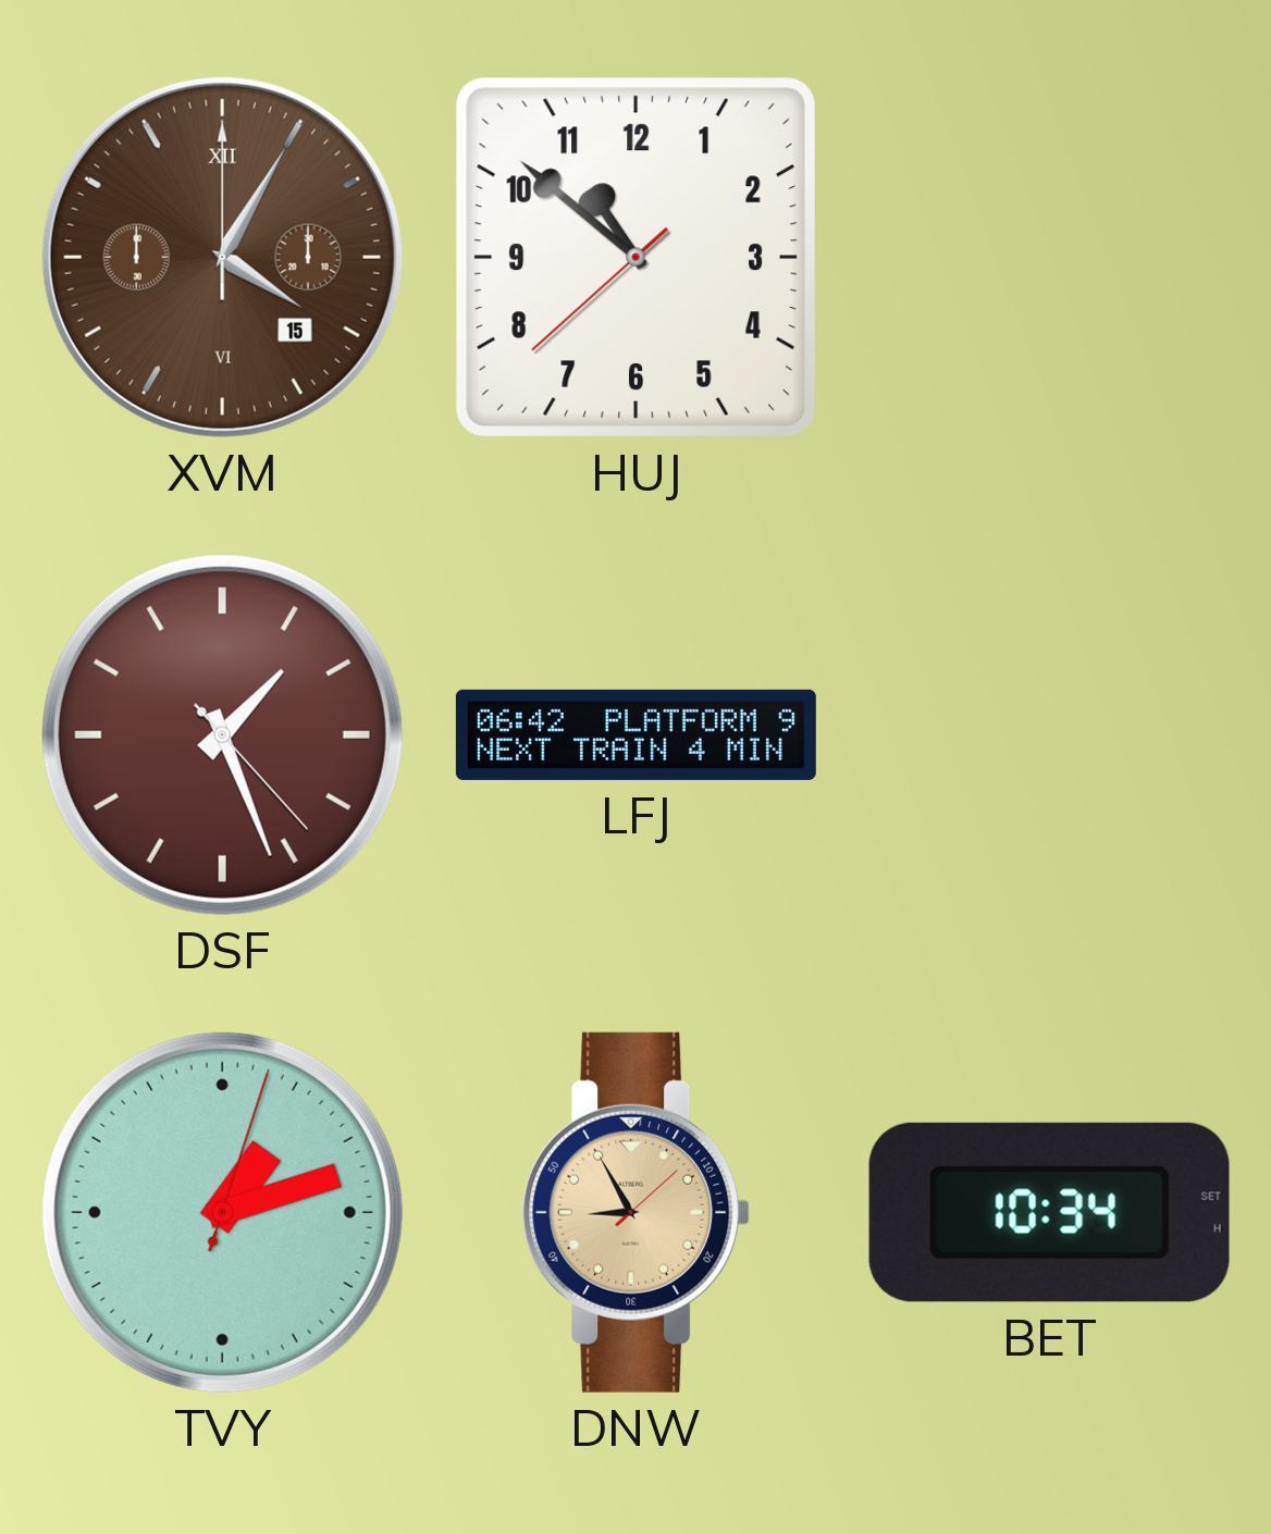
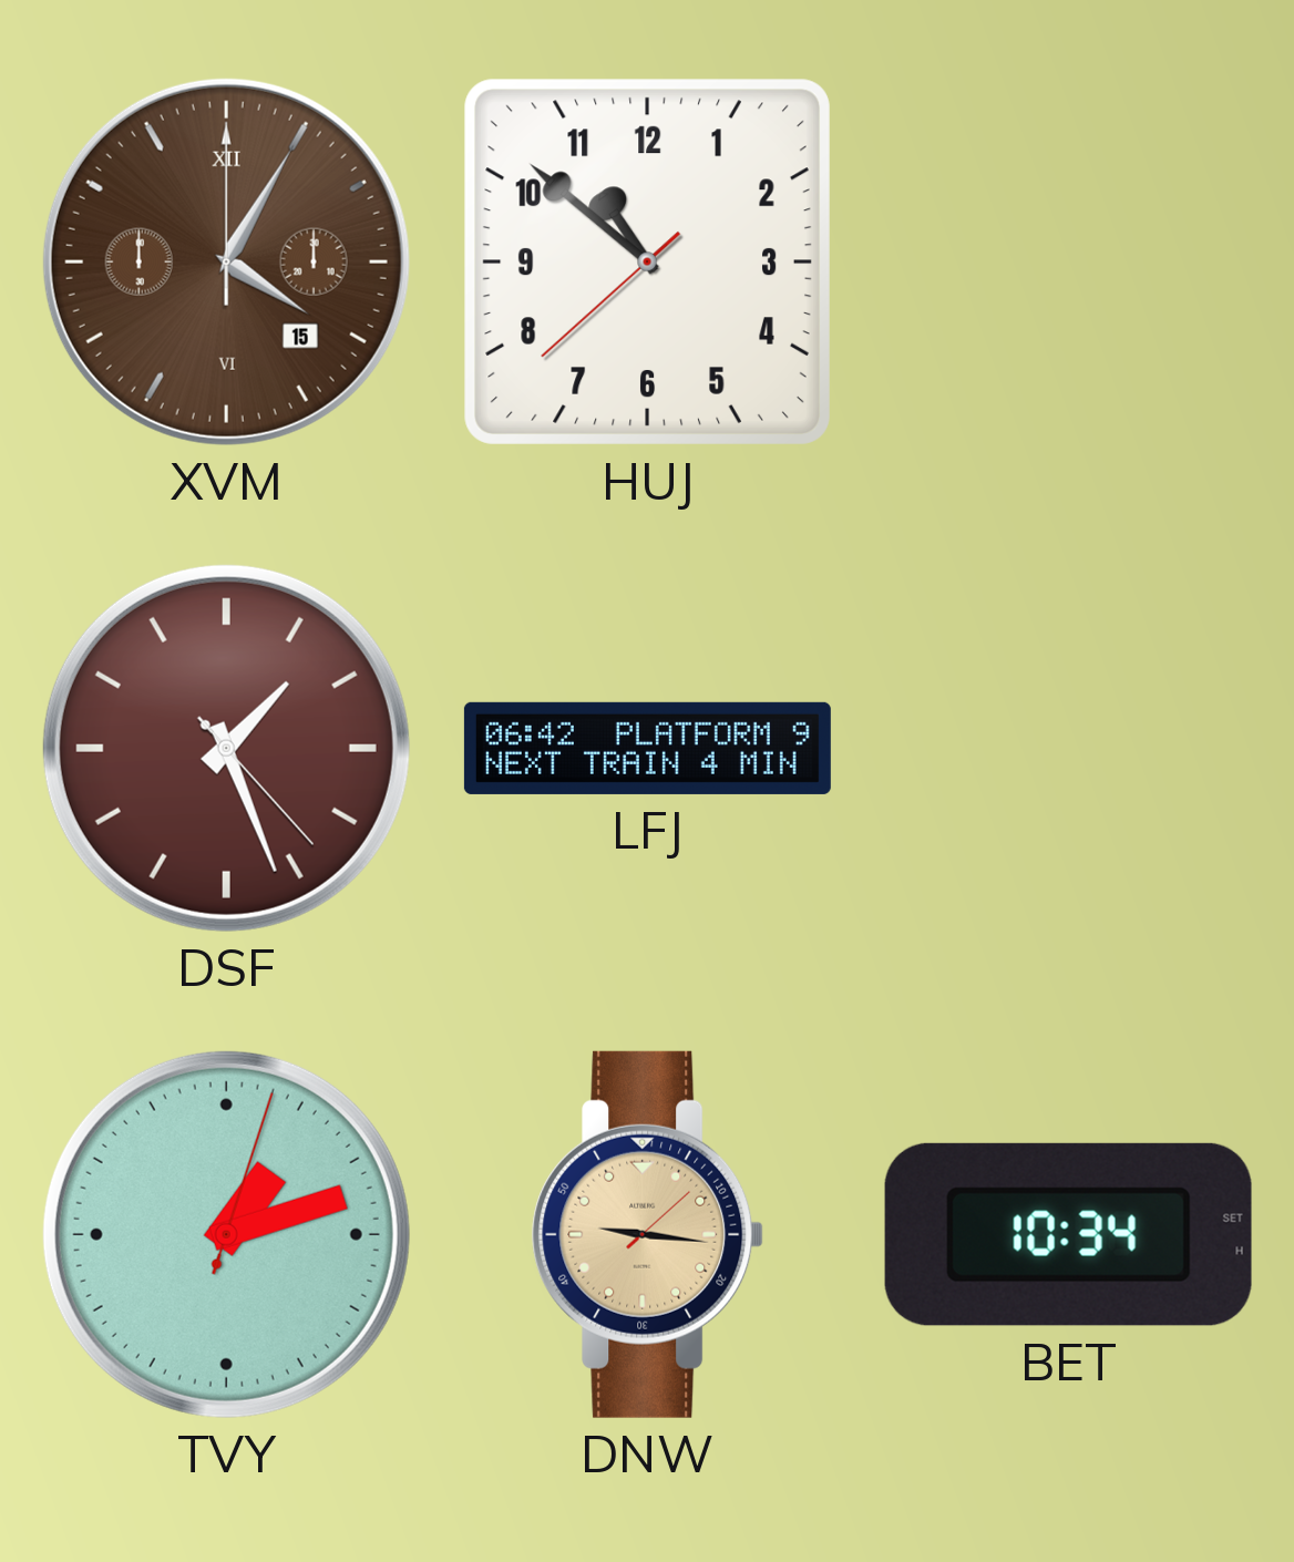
DNW: 8:55 -> 9:16 (648, 1234)
